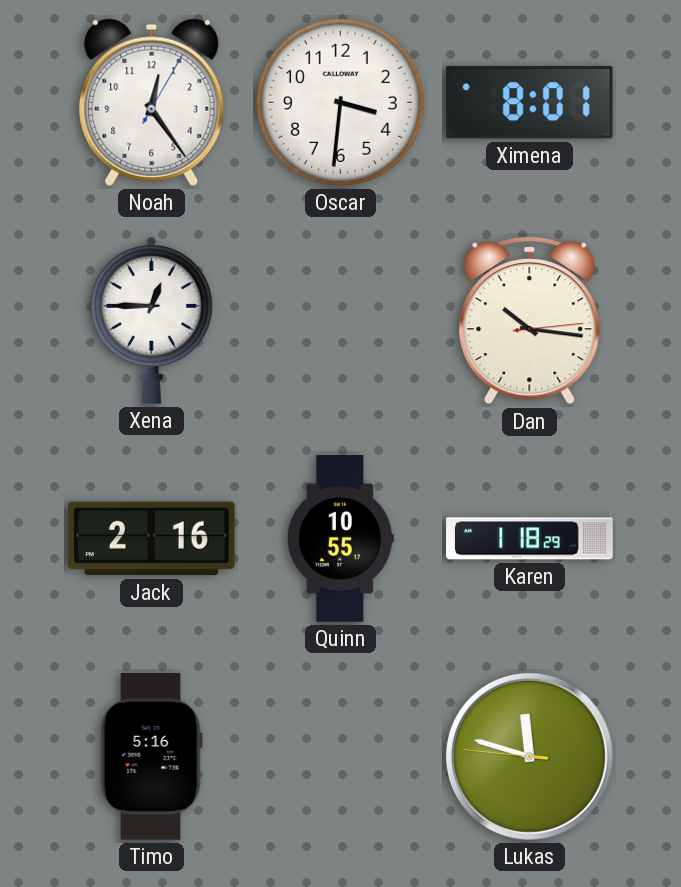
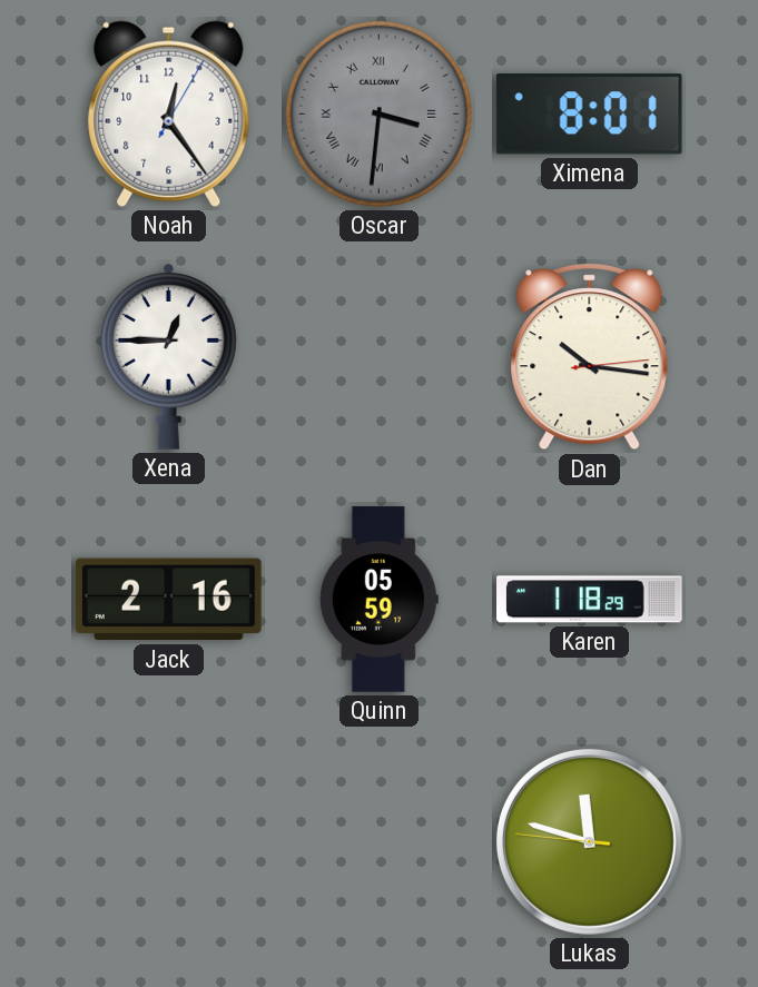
Oscar dial: white -> grey (378, 113)
Oscar numerals: Arabic -> Roman (378, 113)
Quinn: 10:55 -> 05:59 (378, 600)
Timo: 5:16 -> none (151, 757)
